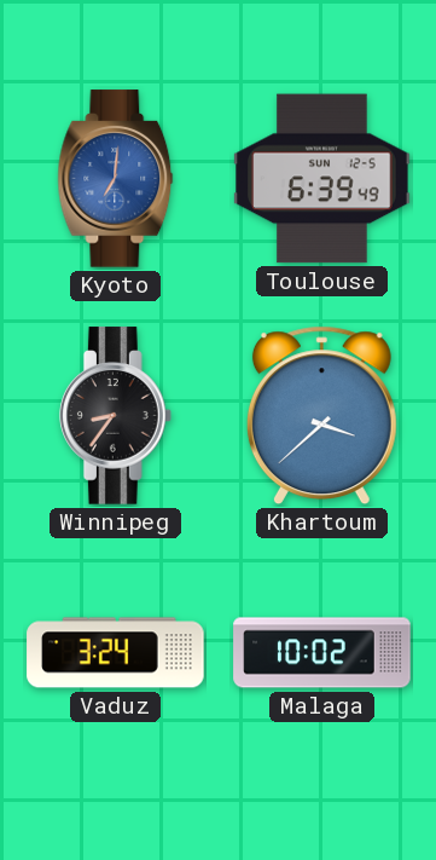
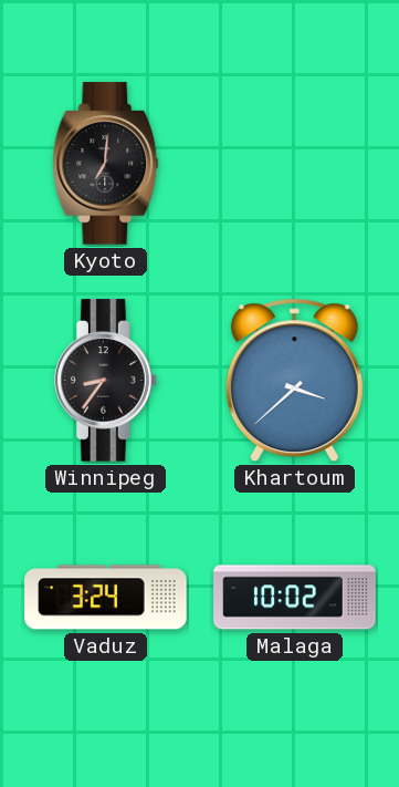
Kyoto dial: blue -> black (106, 164)
Toulouse: 6:39 -> none (322, 179)
